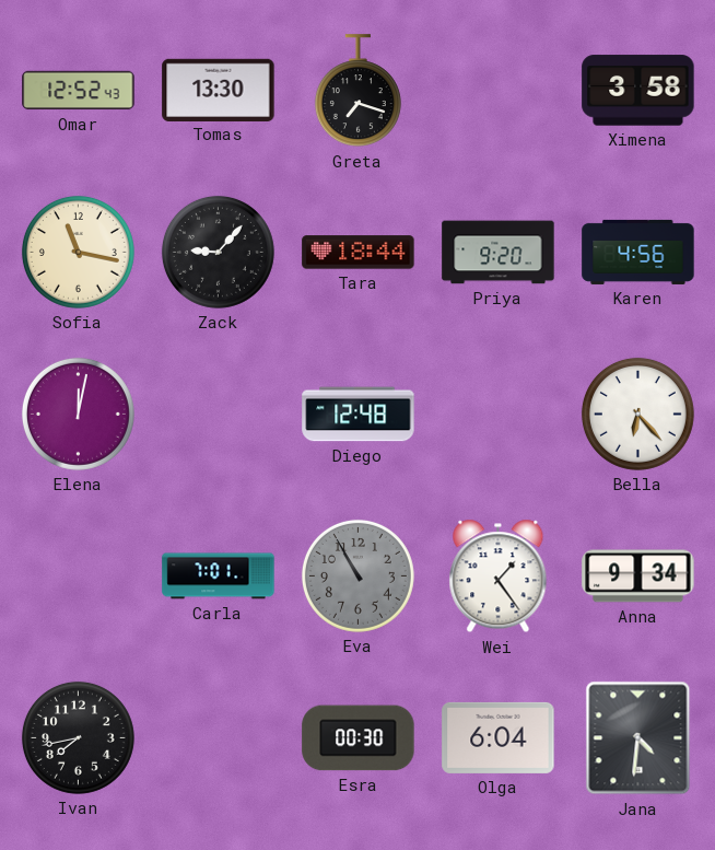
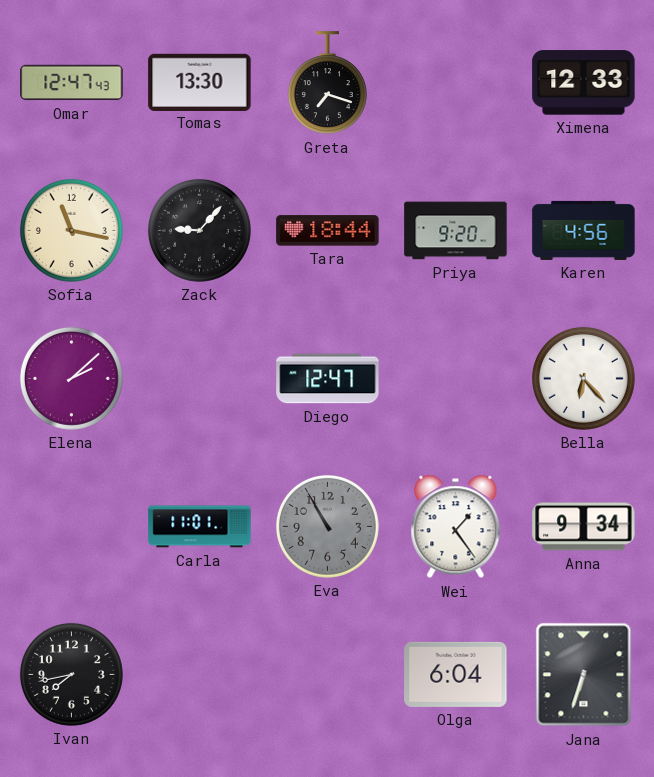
Omar: 12:52 -> 12:47 (72, 83)
Ximena: 3:58 -> 12:33 (584, 83)
Elena: 12:02 -> 2:08 (71, 378)
Diego: 12:48 -> 12:47 (328, 379)
Carla: 7:01 -> 11:01 (200, 527)
Esra: 00:30 -> none (359, 738)
Jana: 4:31 -> 6:33 (584, 675)
